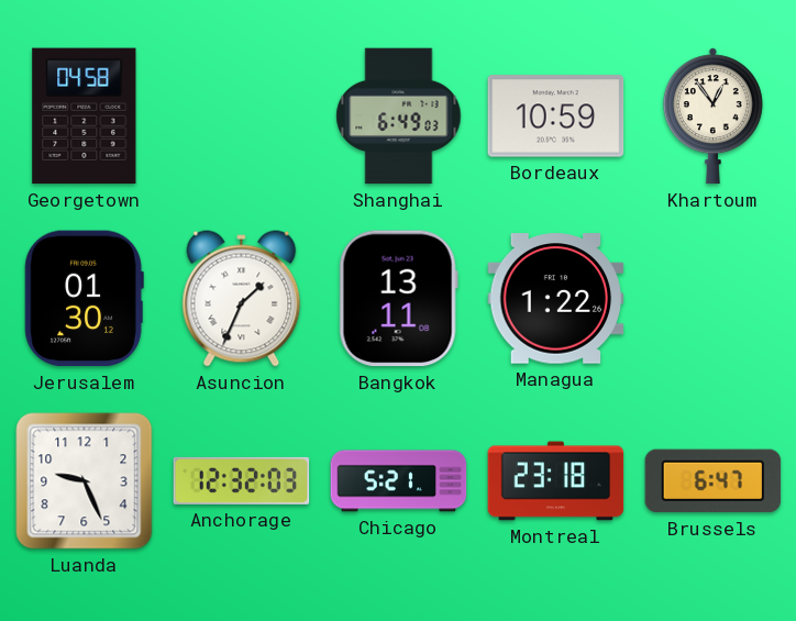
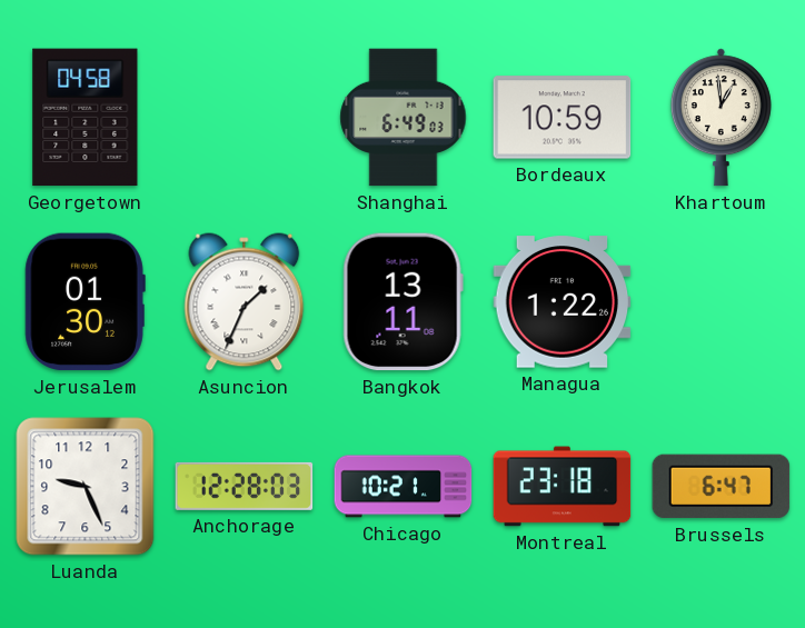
Khartoum: 12:54 -> 12:59 (720, 118)
Anchorage: 12:32 -> 12:28 (245, 486)
Chicago: 5:21 -> 10:21 (404, 487)
